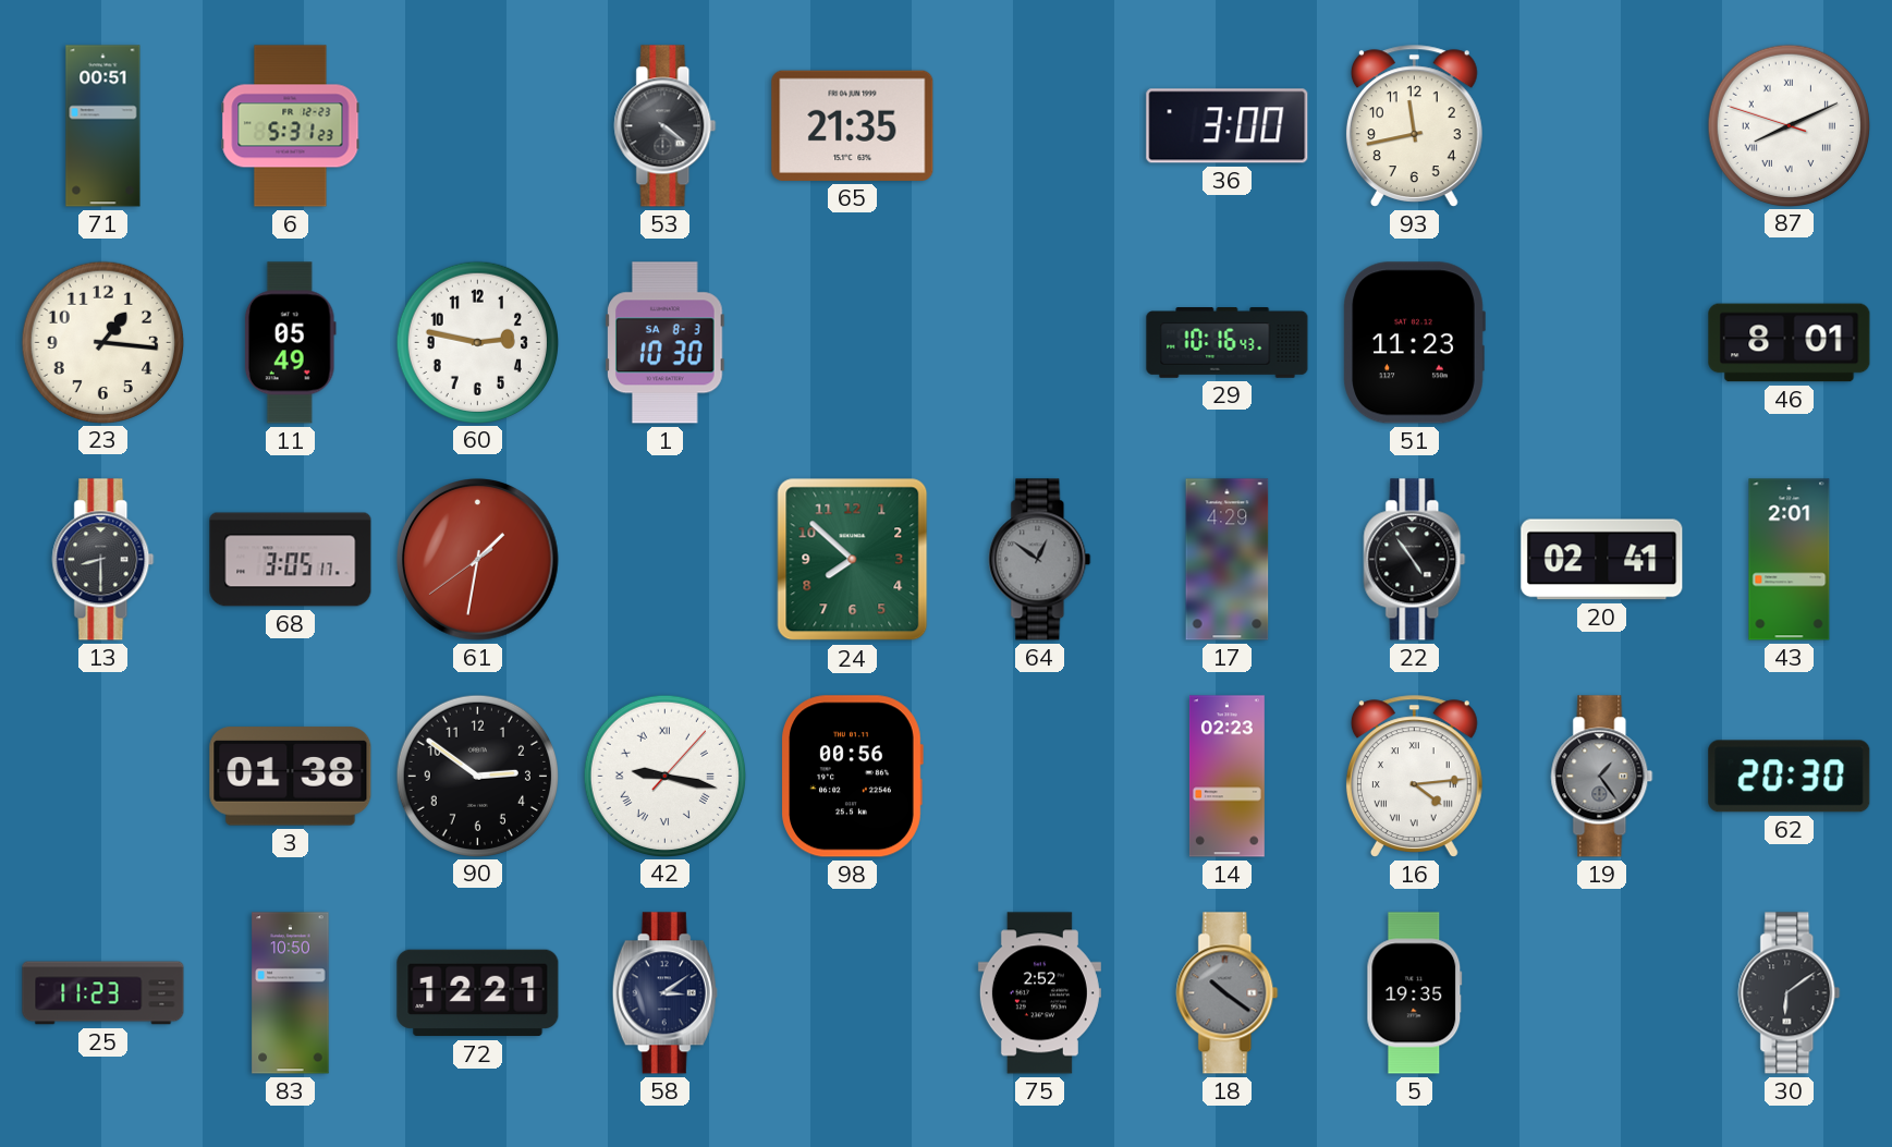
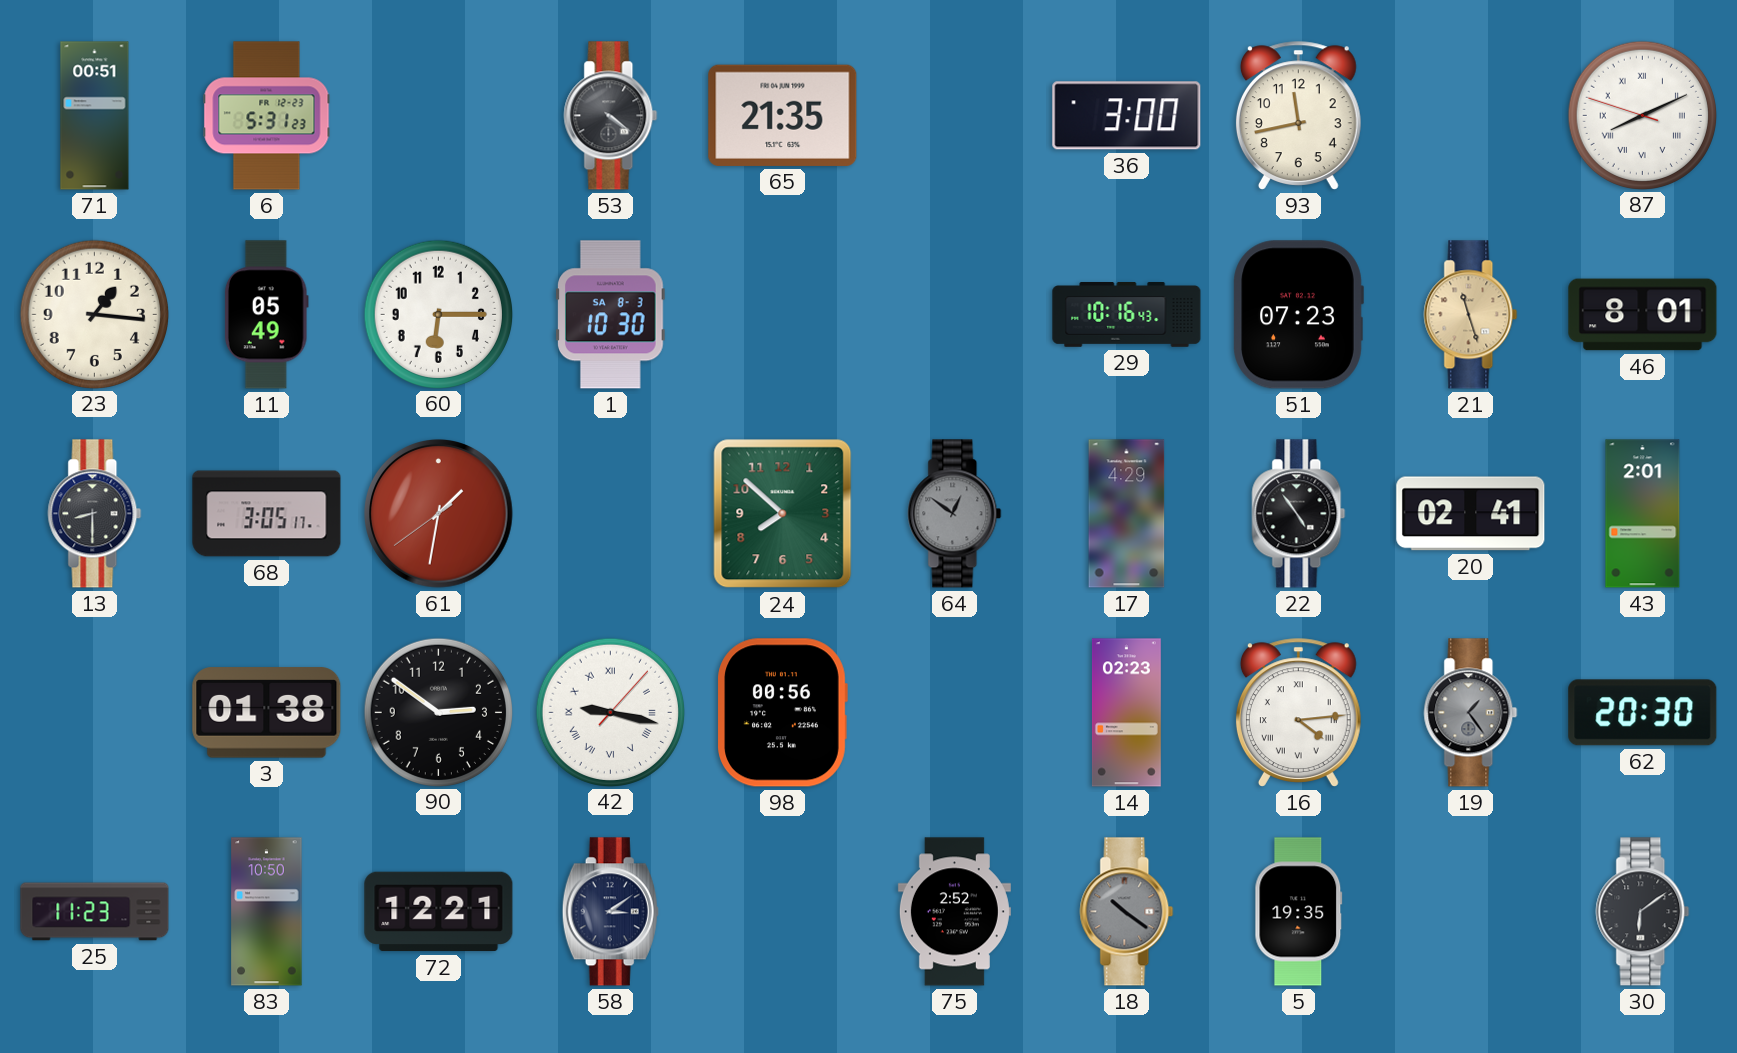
60: 2:47 -> 6:15 (438, 314)
51: 11:23 -> 07:23 (1298, 315)
21: none -> 11:27 (1471, 315)
